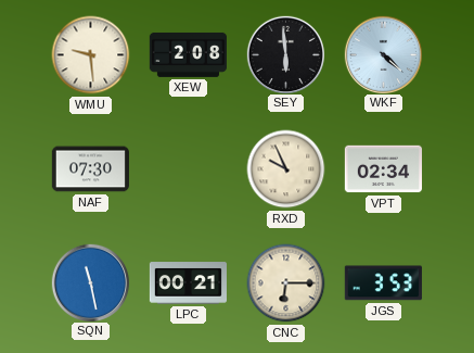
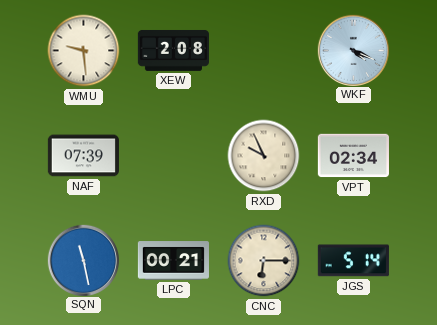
SEY: 5:59 -> none (285, 54)
WKF: 4:22 -> 4:19 (353, 50)
NAF: 07:30 -> 07:39 (83, 156)
JGS: 3:53 -> 5:14 (353, 261)
